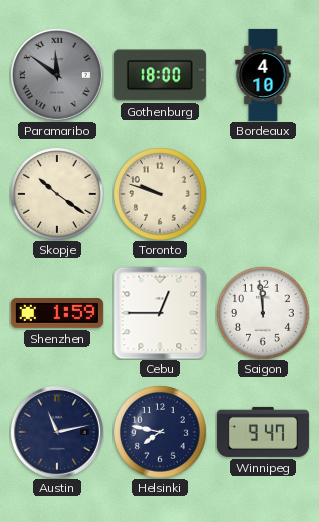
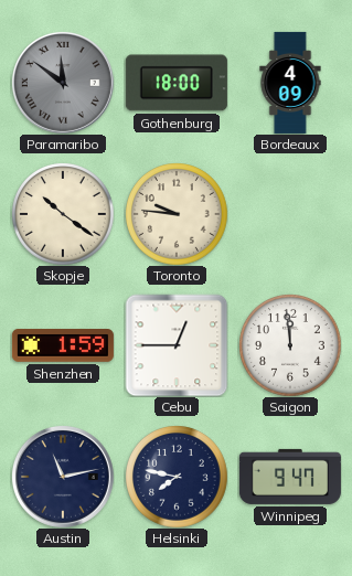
Bordeaux: 4:10 -> 4:09 (290, 83)
Toronto: 9:48 -> 9:46 (177, 214)
